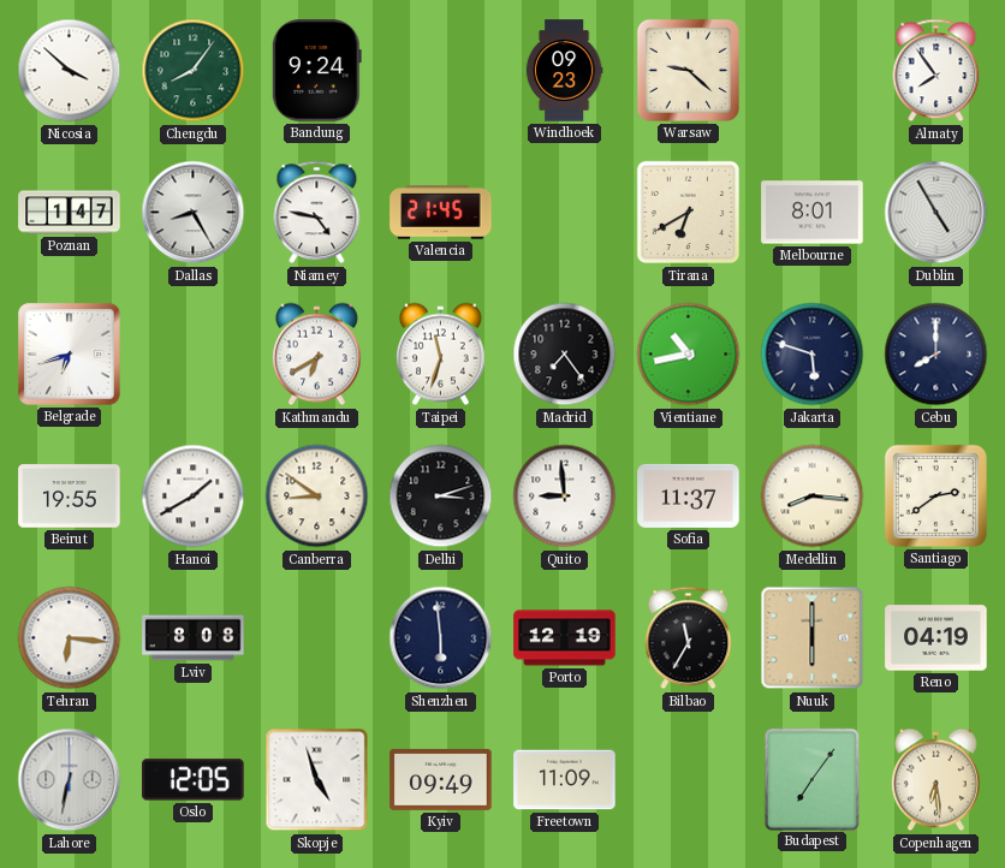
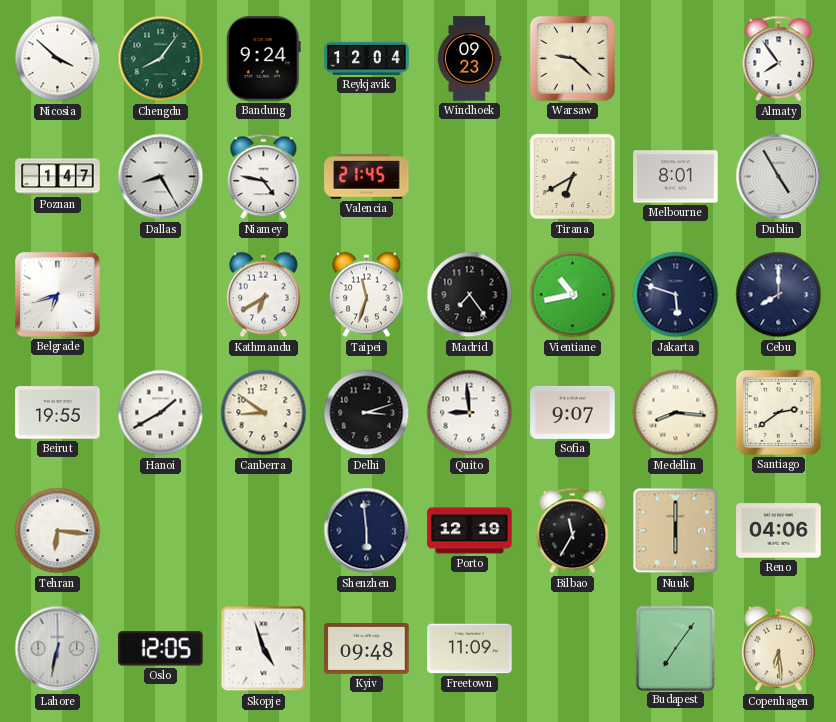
Reykjavik: none -> 12:04 (367, 58)
Sofia: 11:37 -> 9:07 (573, 412)
Lviv: 8:08 -> none (194, 638)
Reno: 04:19 -> 04:06 (779, 531)
Kyiv: 09:49 -> 09:48 (367, 649)
